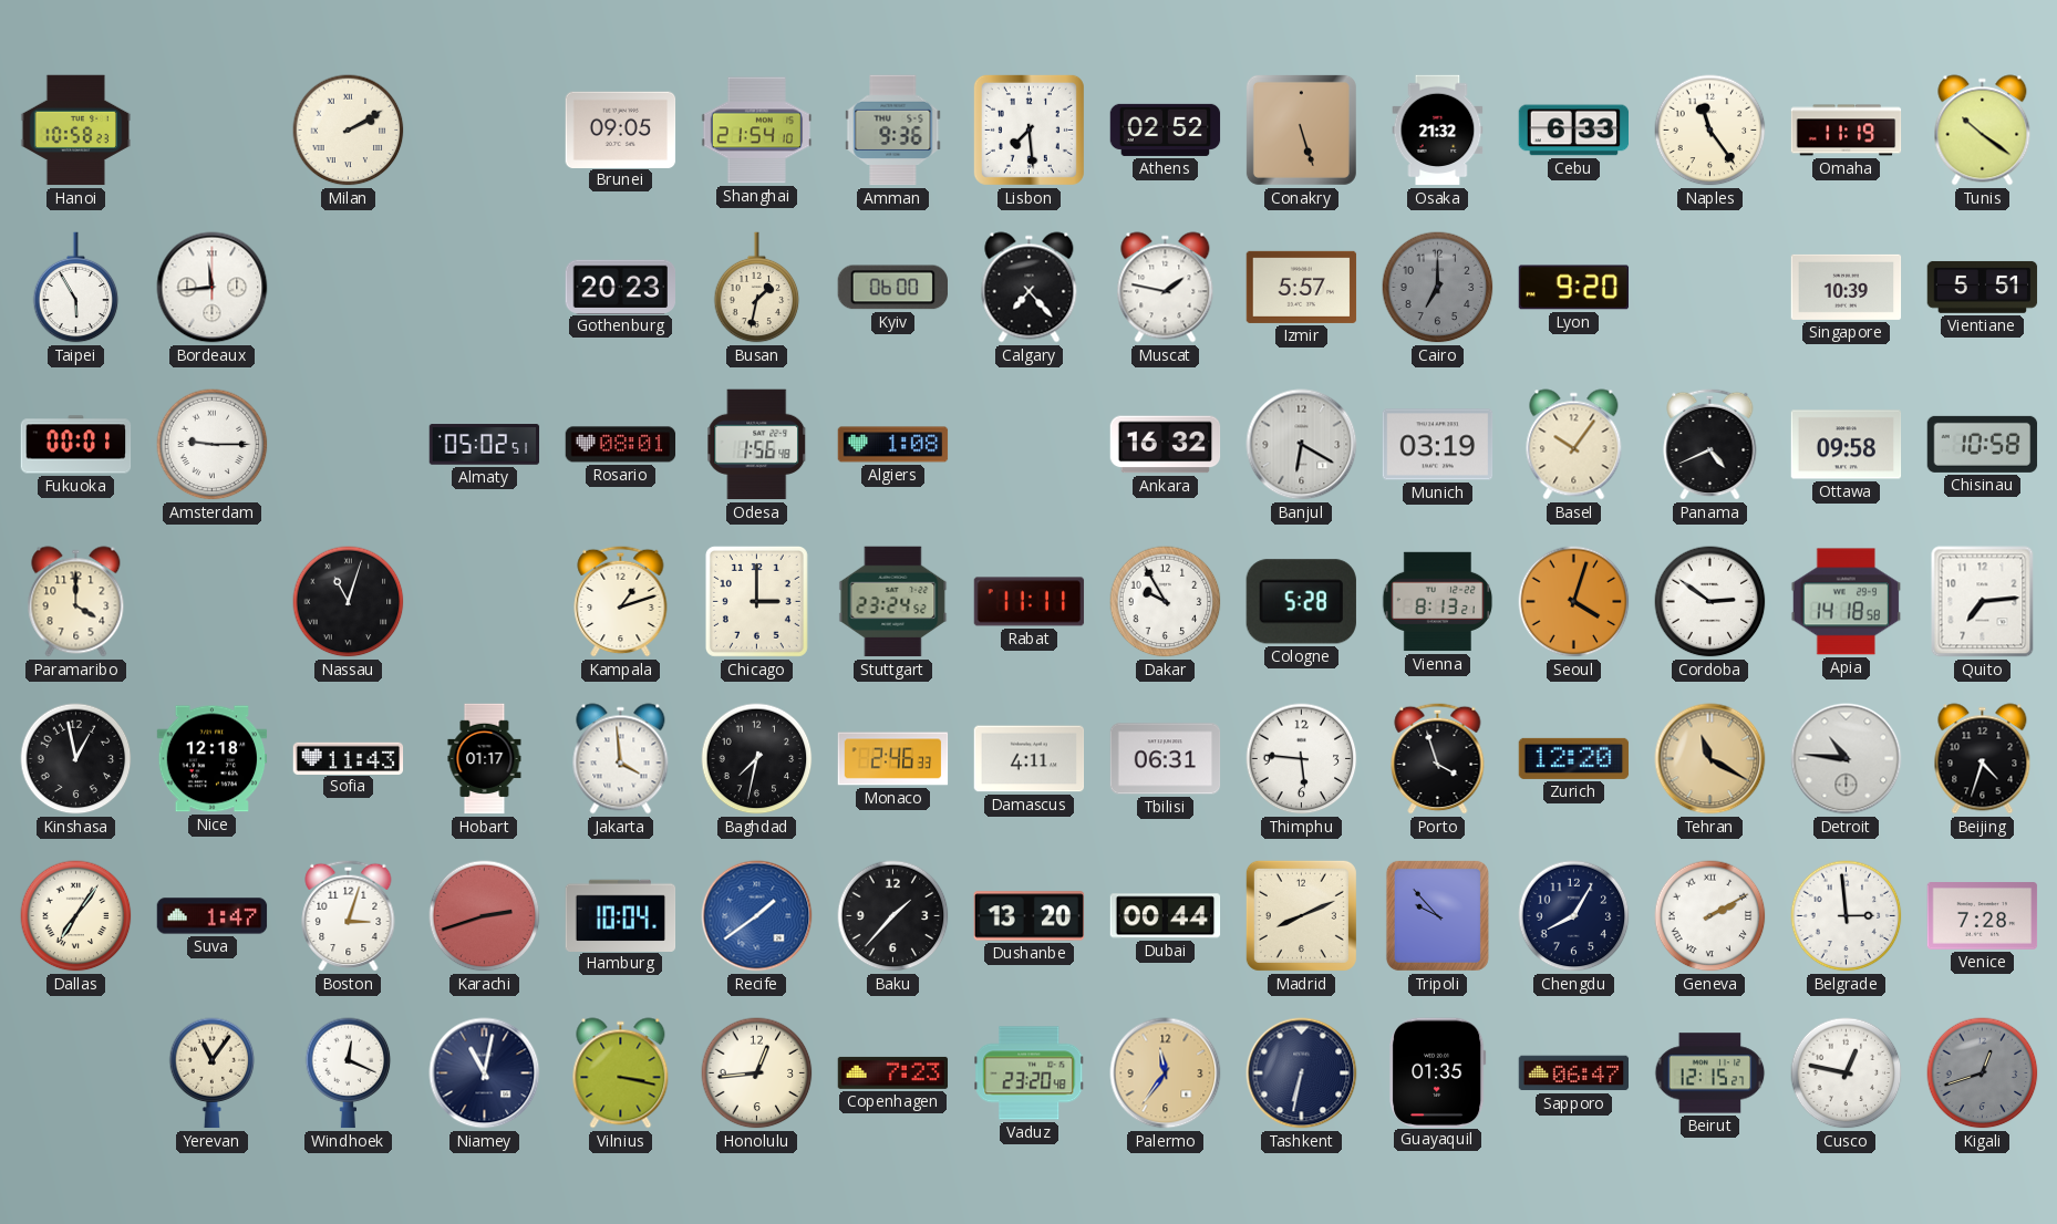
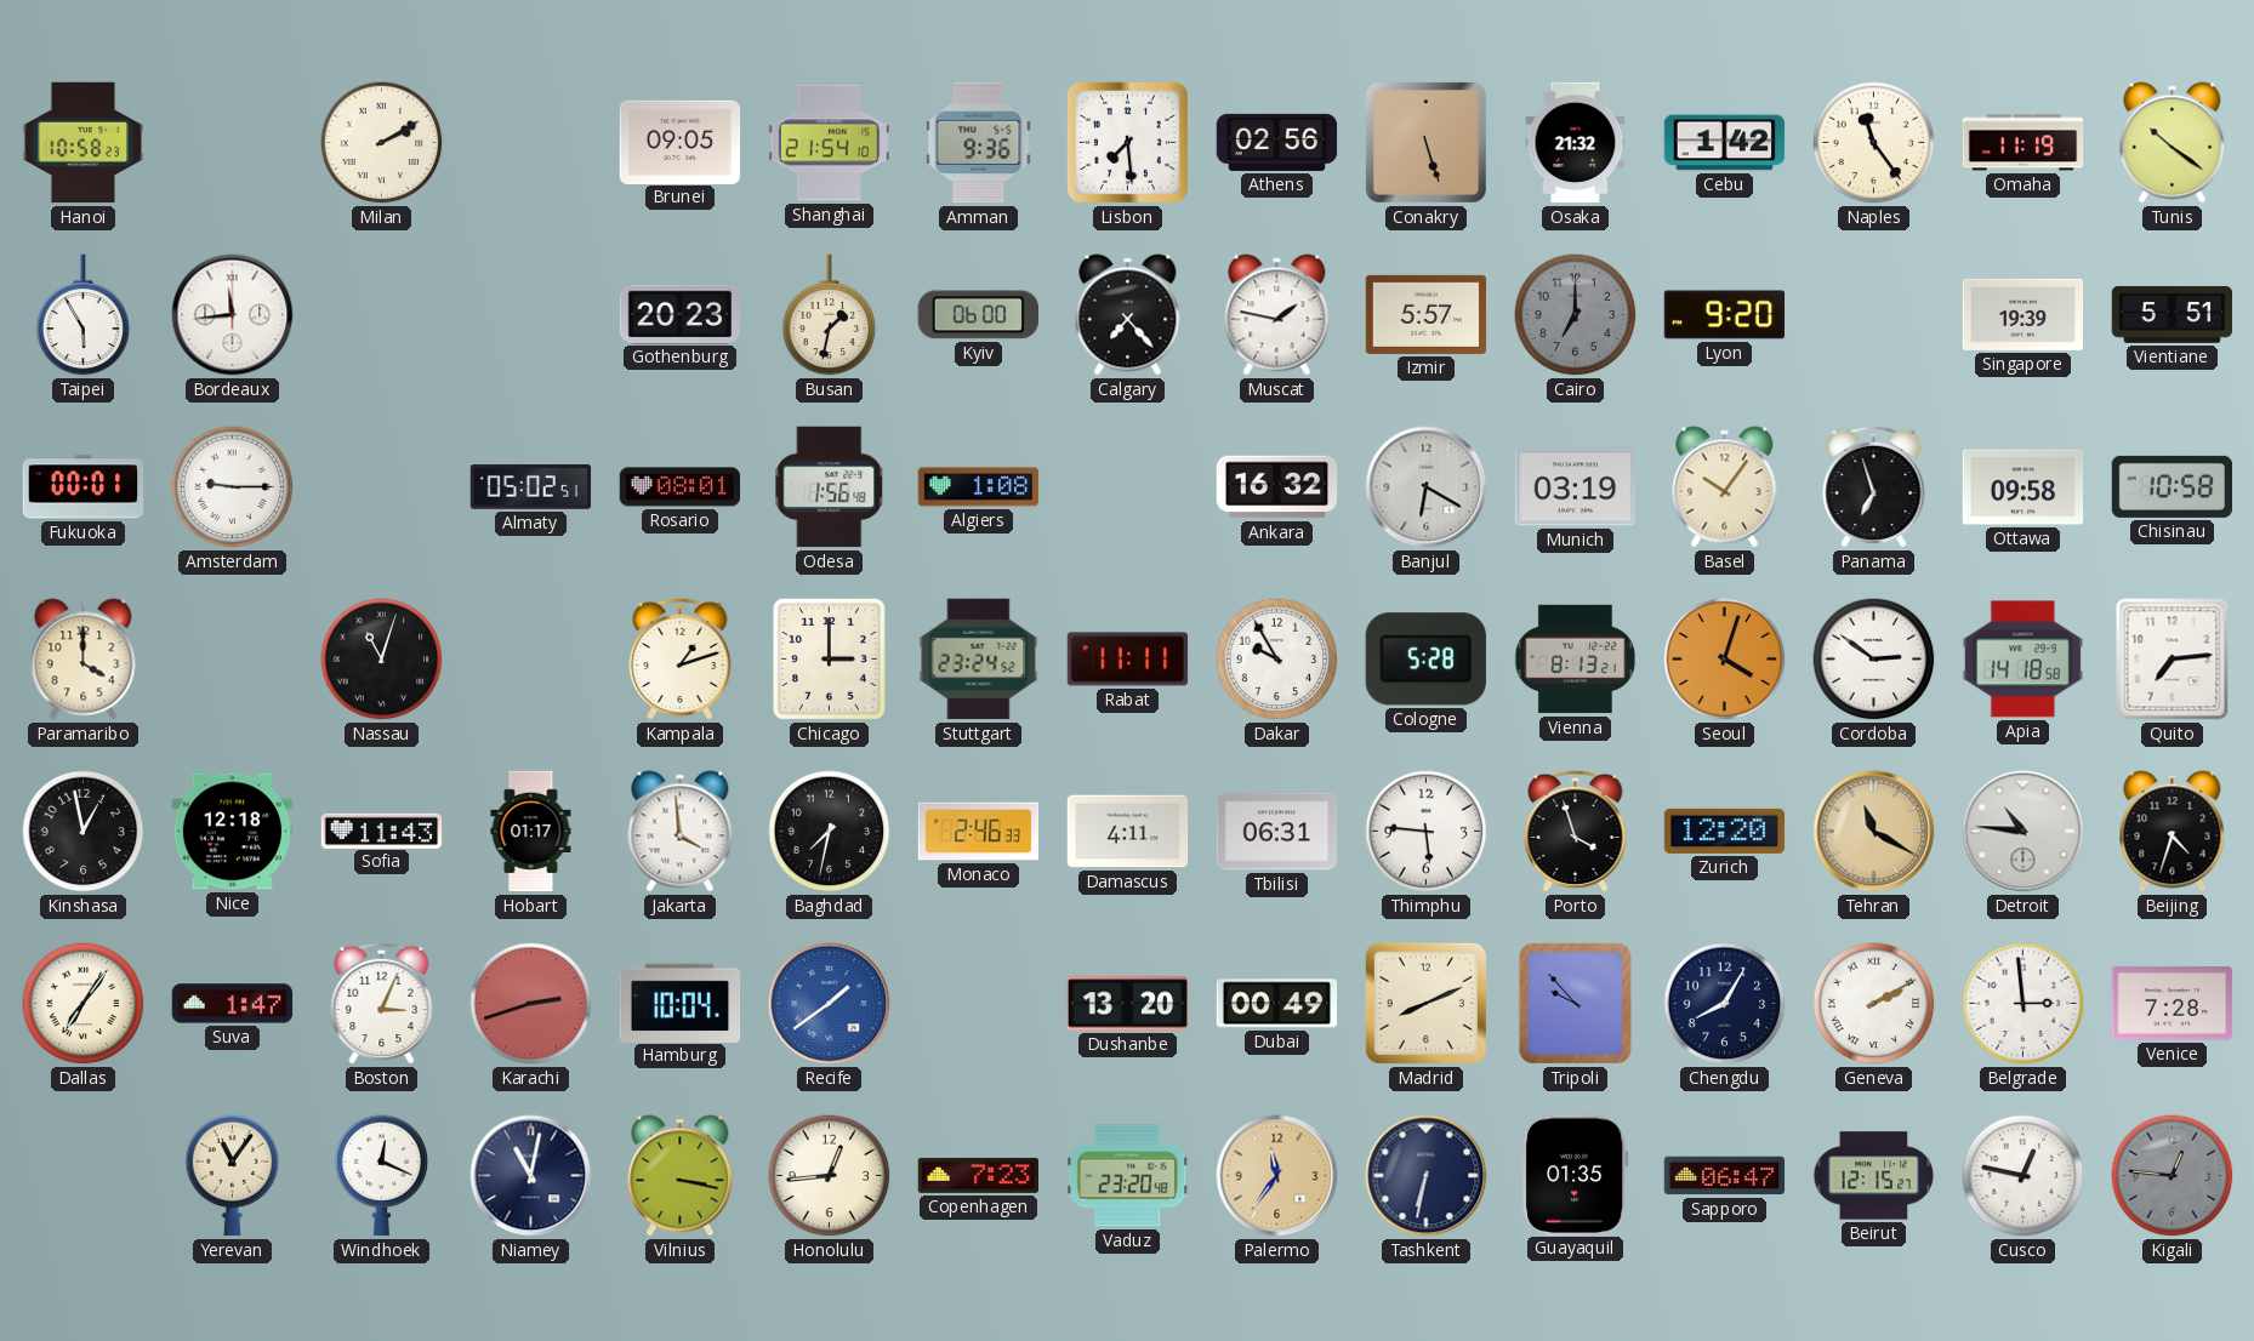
Athens: 02:52 -> 02:56 (1277, 142)
Cebu: 6:33 -> 1:42 (1725, 143)
Singapore: 10:39 -> 19:39 (2024, 314)
Panama: 4:41 -> 6:57 (1874, 486)
Boston: 3:03 -> 3:04 (382, 1003)
Baku: 1:37 -> none (893, 916)
Dubai: 00:44 -> 00:49 (1277, 1004)
Kigali: 12:42 -> 12:46 (2173, 1176)
